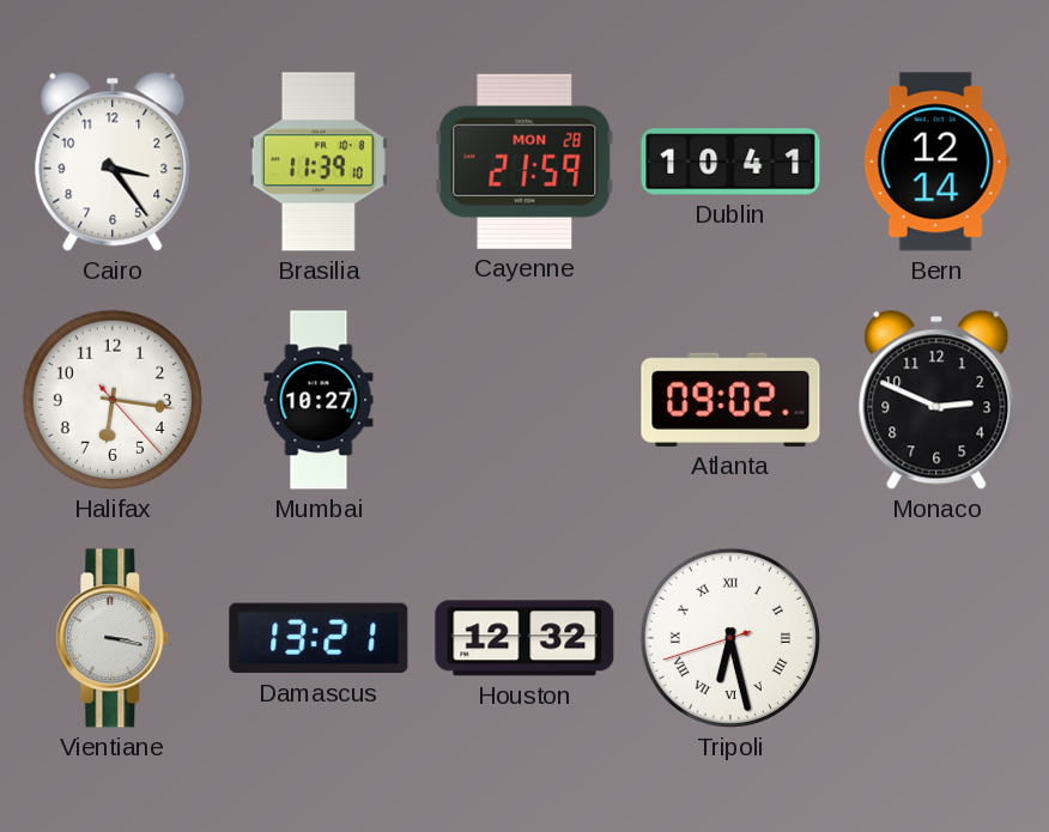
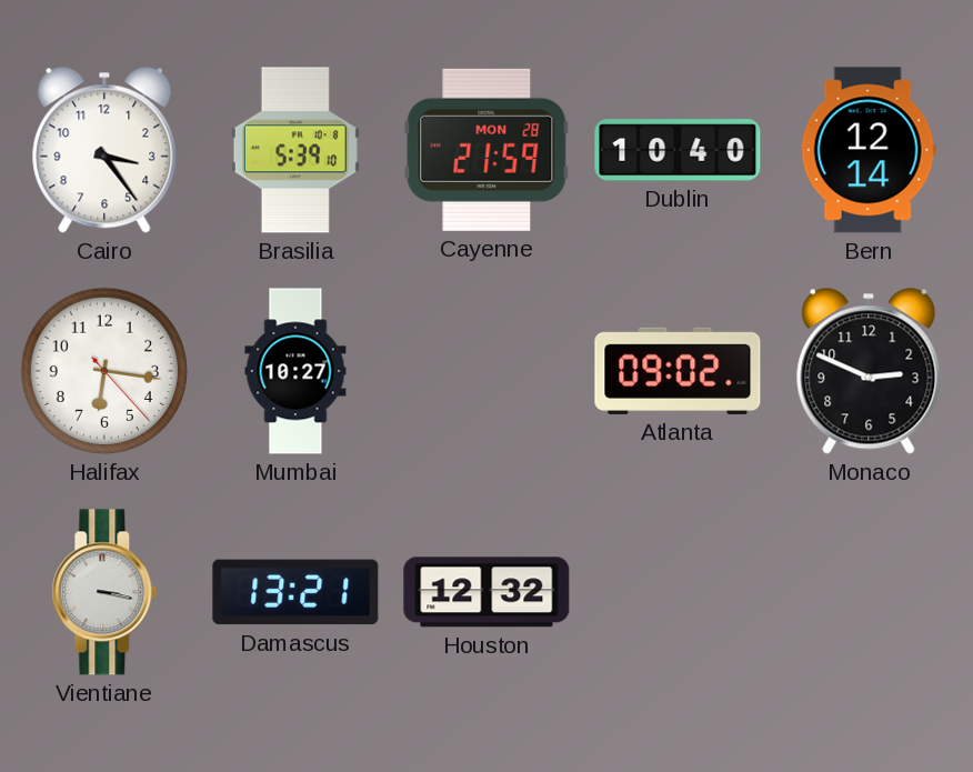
Brasilia: 11:39 -> 5:39 (295, 150)
Dublin: 10:41 -> 10:40 (678, 150)
Tripoli: 6:27 -> none (730, 638)
